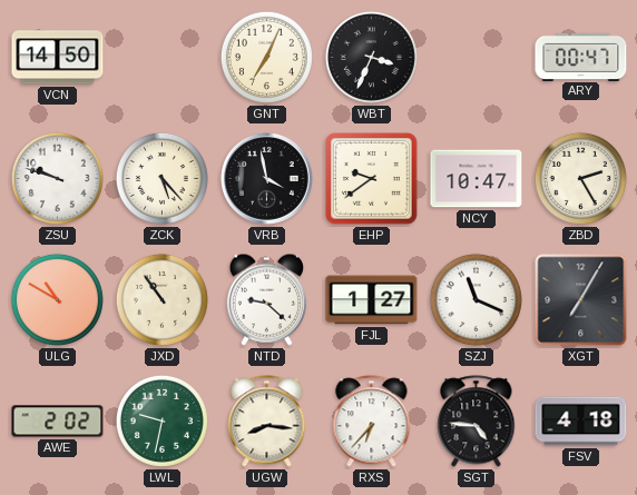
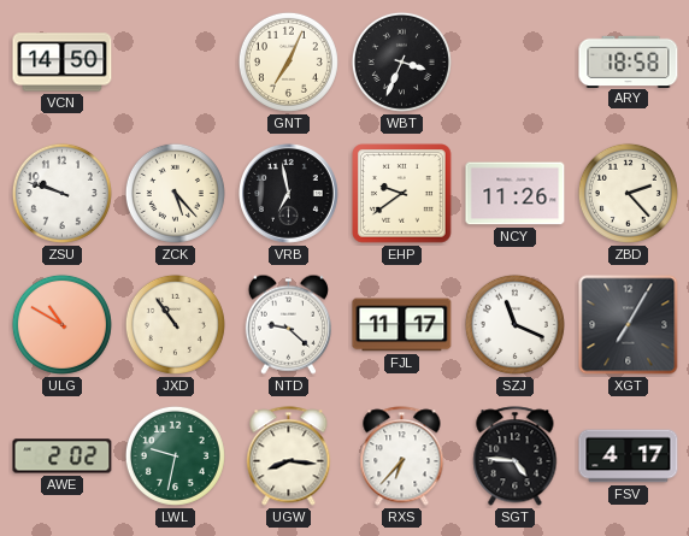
ARY: 00:47 -> 18:58 (629, 61)
VRB: 3:58 -> 6:58 (289, 194)
NCY: 10:47 -> 11:26 (516, 194)
ZBD: 2:25 -> 2:23 (628, 193)
FJL: 1:27 -> 11:17 (402, 325)
FSV: 4:18 -> 4:17 (629, 457)
